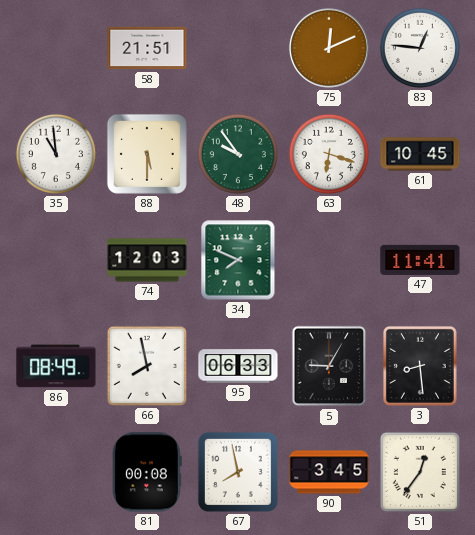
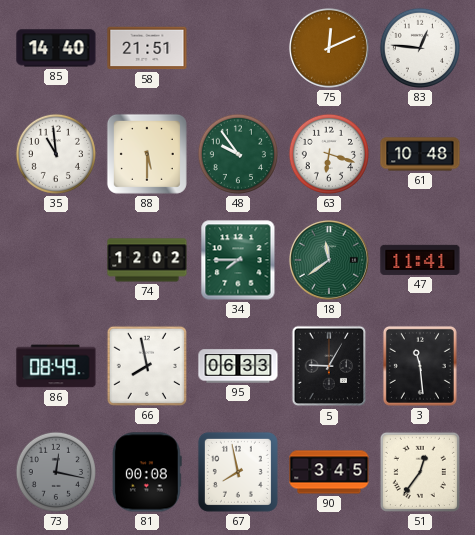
85: none -> 14:40 (56, 48)
61: 10:45 -> 10:48 (420, 154)
74: 12:03 -> 12:02 (147, 260)
34: 7:49 -> 7:45 (238, 260)
18: none -> 11:39 (329, 260)
3: 8:29 -> 11:29 (420, 366)
73: none -> 12:17 (56, 472)
